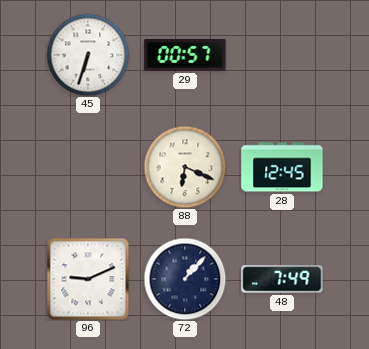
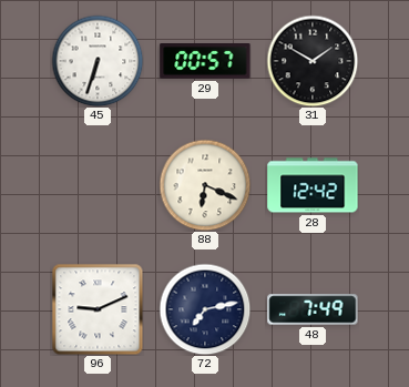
31: none -> 1:50 (313, 61)
28: 12:45 -> 12:42 (313, 185)
72: 1:07 -> 7:13 (205, 309)
